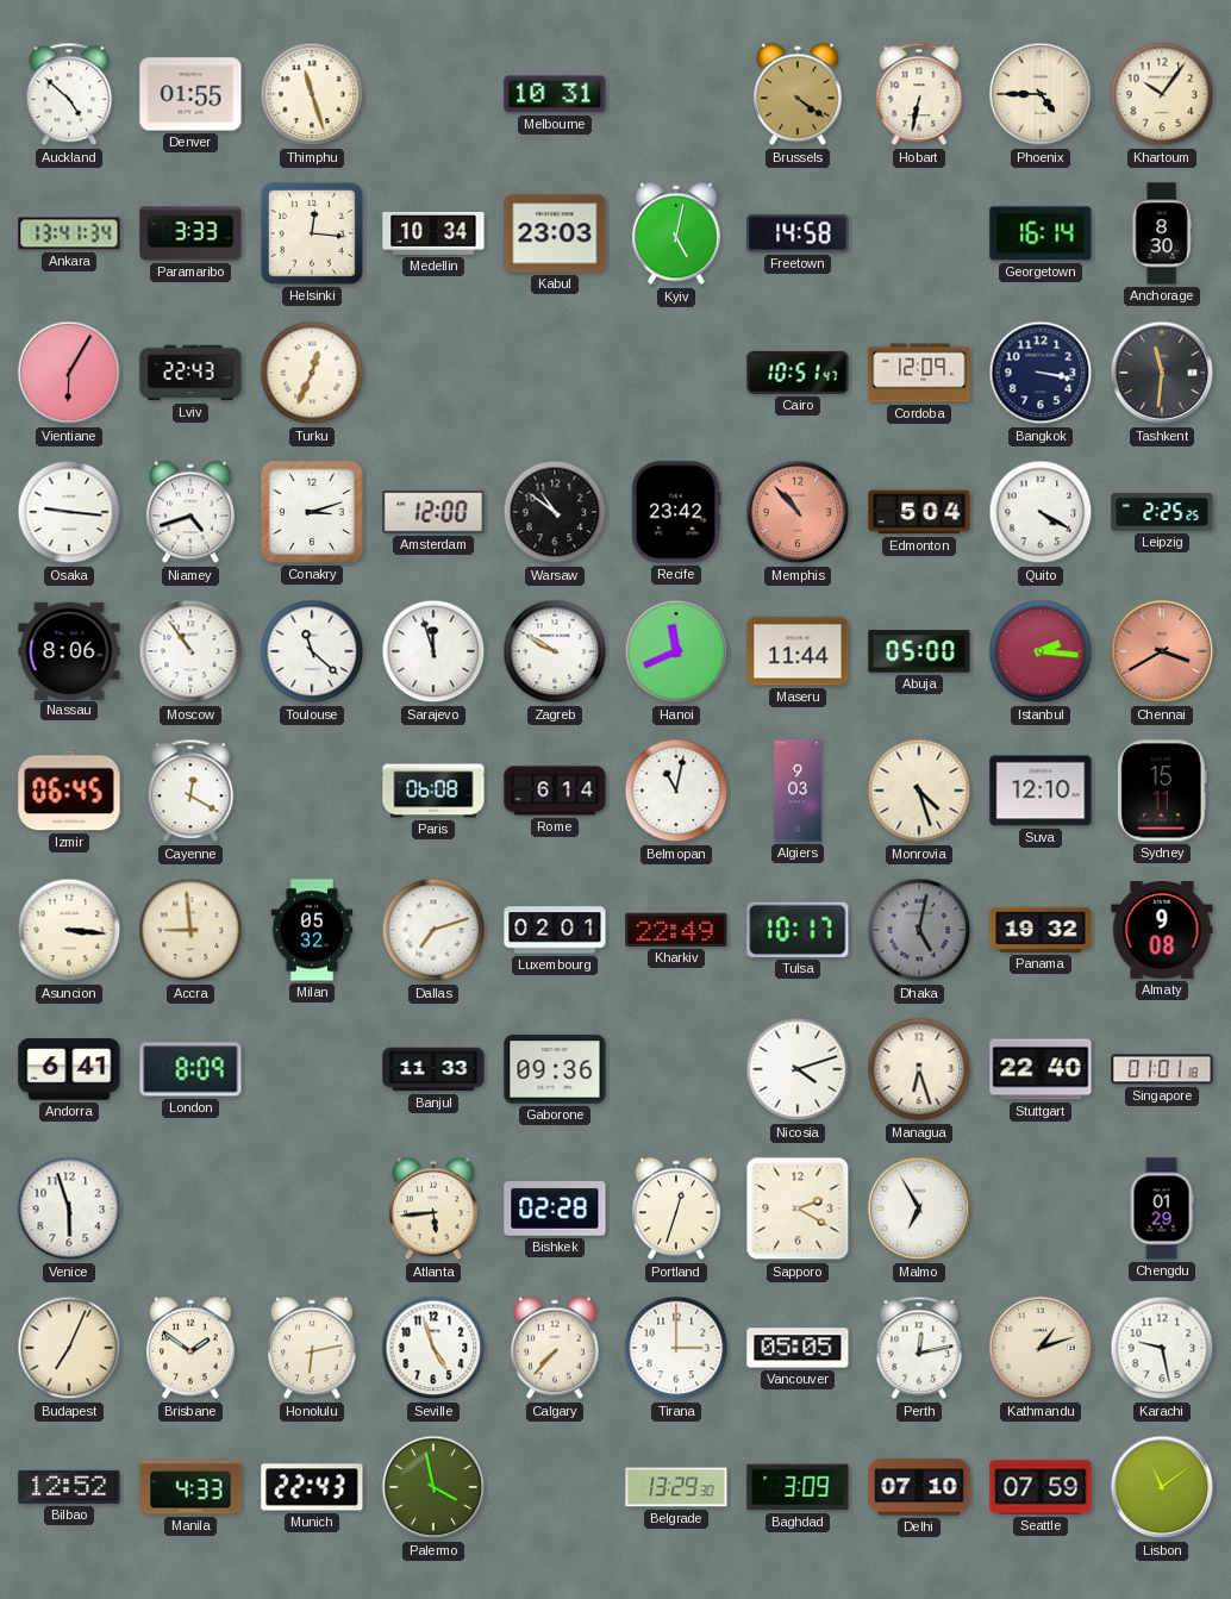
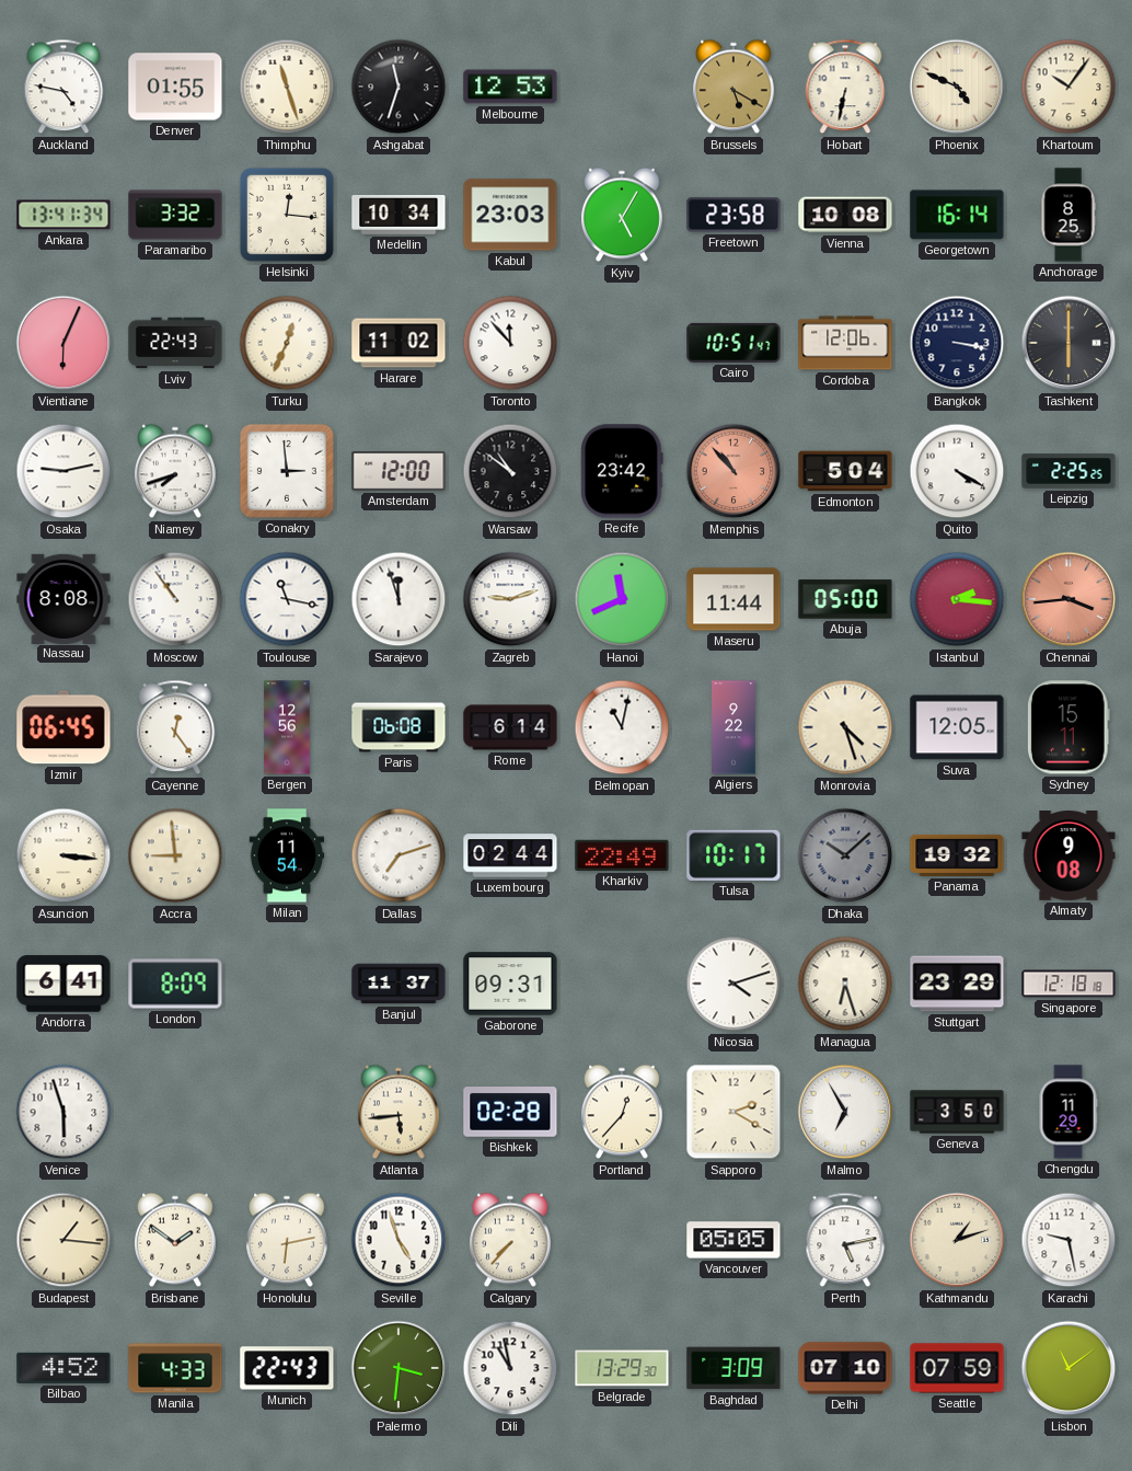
Auckland: 4:52 -> 4:47 (63, 87)
Ashgabat: none -> 11:33 (398, 87)
Melbourne: 10:31 -> 12:53 (510, 87)
Brussels: 4:21 -> 5:20 (735, 87)
Phoenix: 4:45 -> 4:49 (957, 87)
Paramaribo: 3:33 -> 3:32 (175, 215)
Kyiv: 5:02 -> 5:05 (623, 215)
Freetown: 14:58 -> 23:58 (734, 215)
Vienna: none -> 10:08 (845, 215)
Anchorage: 8:30 -> 8:25 (1069, 215)
Vientiane: 6:05 -> 6:04 (63, 343)
Harare: none -> 11:02 (398, 343)
Toronto: none -> 11:53 (510, 343)
Cordoba: 12:09 -> 12:06 (845, 343)
Tashkent: 11:31 -> 6:00 (1069, 343)
Osaka: 9:16 -> 9:13 (63, 471)
Niamey: 4:42 -> 7:42 (176, 471)
Conakry: 3:12 -> 2:59 (287, 471)
Nassau: 8:06 -> 8:08 (63, 598)
Toulouse: 11:22 -> 11:17 (287, 599)
Zagreb: 9:50 -> 9:12 (510, 599)
Chennai: 3:40 -> 3:44 (1069, 599)
Cayenne: 12:20 -> 12:24 (175, 727)
Bergen: none -> 12:56 (287, 727)
Algiers: 9:03 -> 9:22 (734, 727)
Suva: 12:10 -> 12:05 (957, 727)
Milan: 05:32 -> 11:54 (287, 855)
Luxembourg: 02:01 -> 02:44 (510, 855)
Dhaka: 5:02 -> 10:08 (845, 855)
Banjul: 11:33 -> 11:37 (398, 984)
Gaborone: 09:36 -> 09:31 (510, 984)
Stuttgart: 22:40 -> 23:29 (957, 984)
Singapore: 01:01 -> 12:18 (1069, 984)
Portland: 12:33 -> 12:37 (623, 1112)
Geneva: none -> 3:50 (957, 1112)
Chengdu: 01:29 -> 11:29 (1069, 1112)
Budapest: 7:04 -> 1:16 (63, 1240)
Tirana: 3:00 -> none (676, 1348)
Perth: 12:13 -> 5:13 (845, 1240)
Bilbao: 12:52 -> 4:52 (63, 1368)
Palermo: 3:58 -> 3:31 (398, 1368)
Dili: none -> 10:58 (510, 1368)
